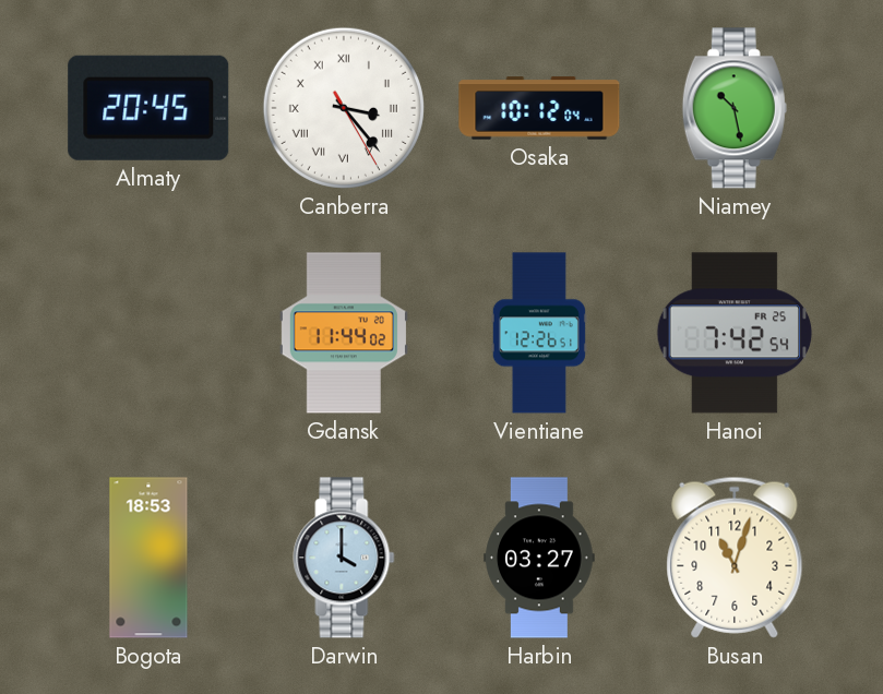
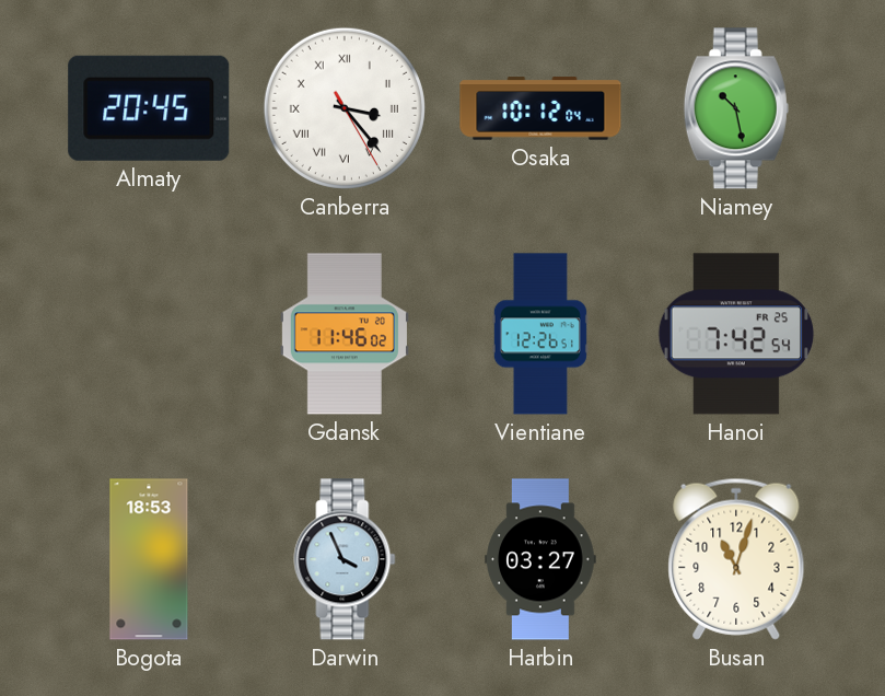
Gdansk: 11:44 -> 11:46 (345, 334)
Darwin: 4:00 -> 3:56 (345, 559)
